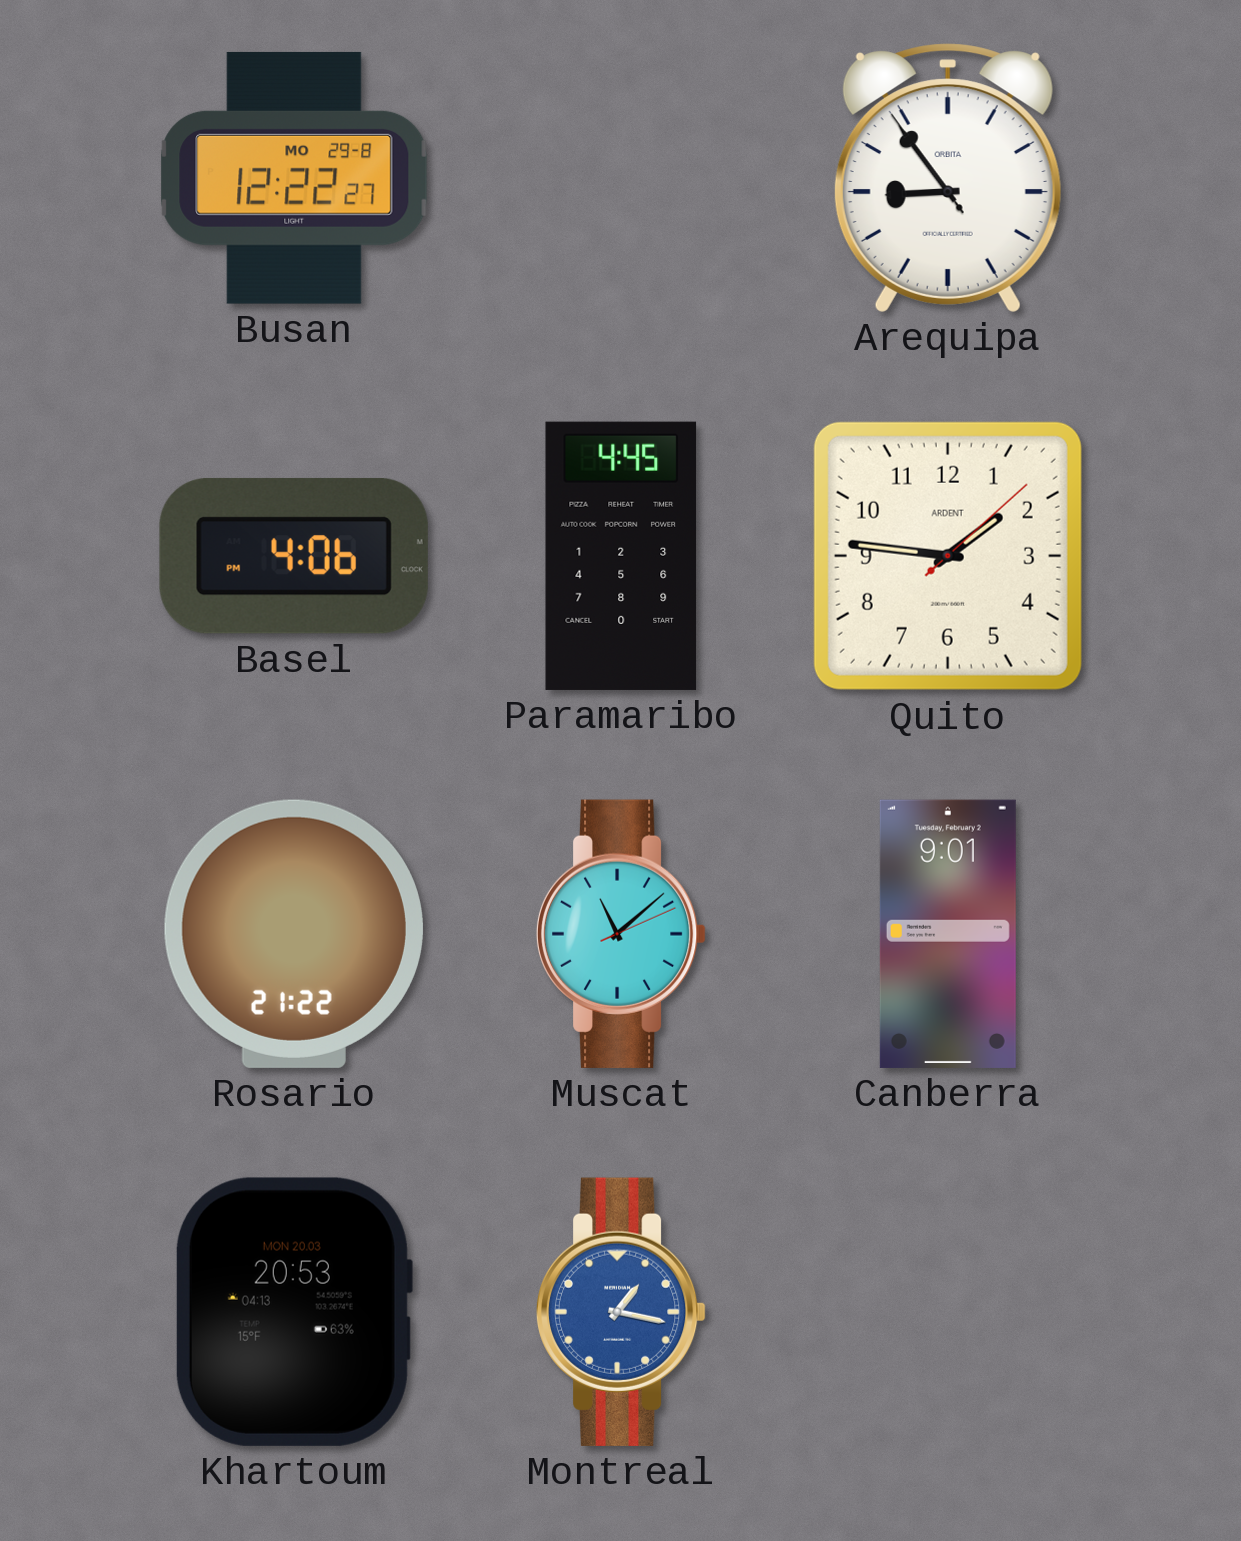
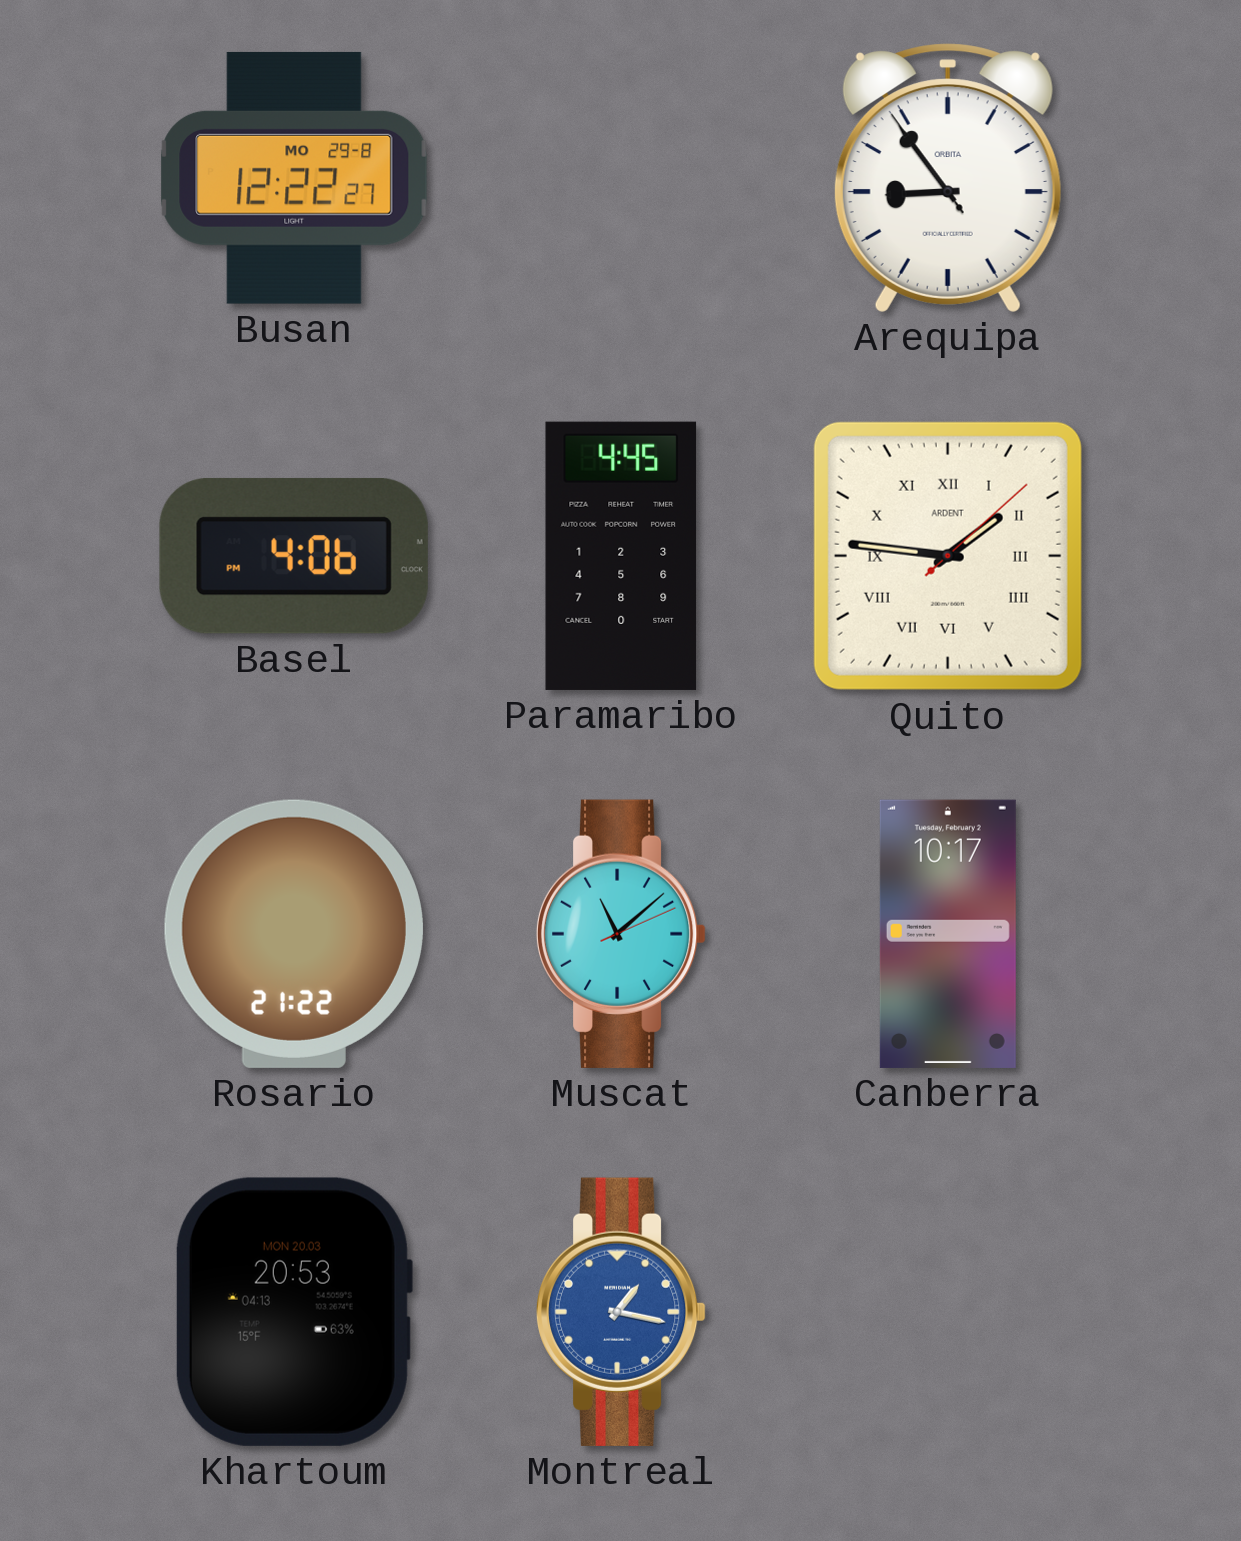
Quito numerals: Arabic -> Roman (948, 556)
Canberra: 9:01 -> 10:17 (948, 934)
